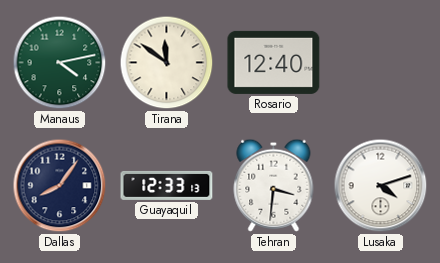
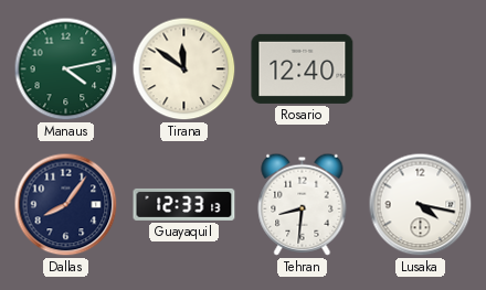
Tehran: 3:31 -> 8:31 (303, 204)
Lusaka: 4:12 -> 4:17 (421, 205)
